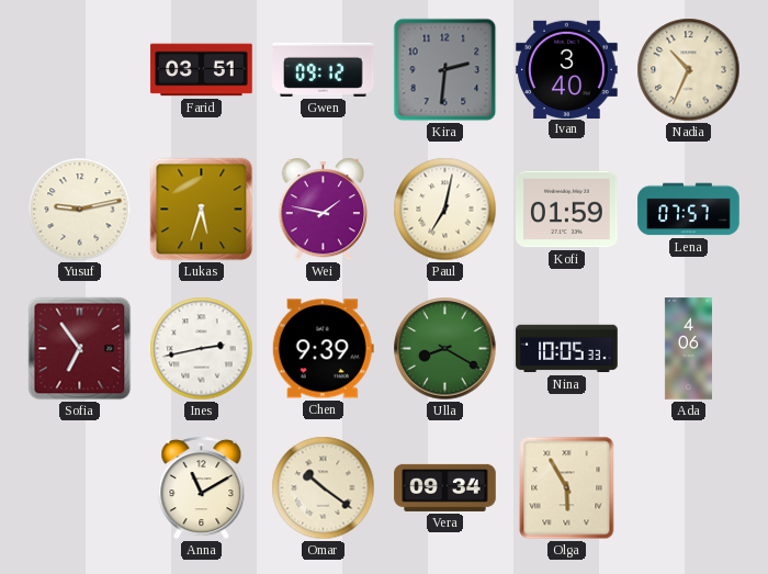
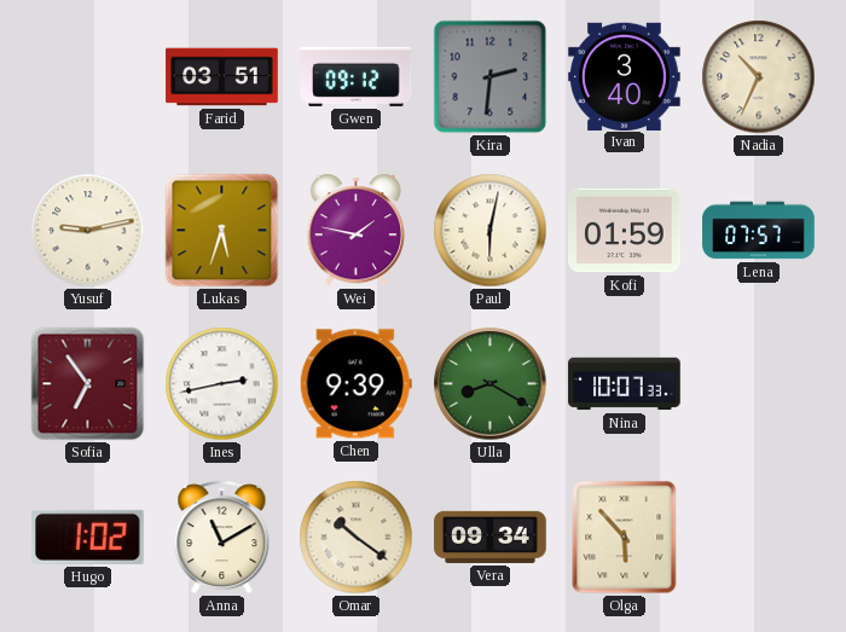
Paul: 7:02 -> 6:02 (491, 231)
Nina: 10:05 -> 10:07 (625, 384)
Ada: 4:06 -> none (688, 349)
Hugo: none -> 1:02 (88, 537)
Olga: 5:55 -> 5:53 (625, 538)
